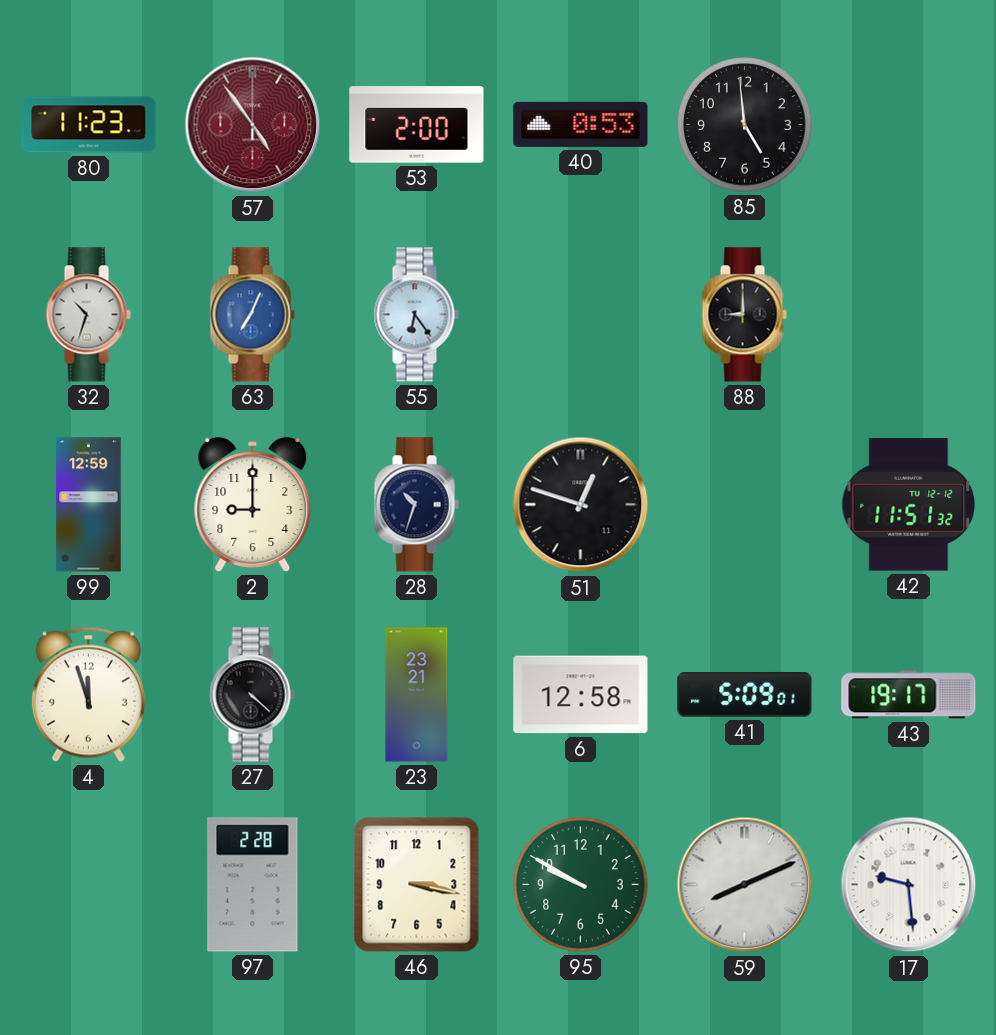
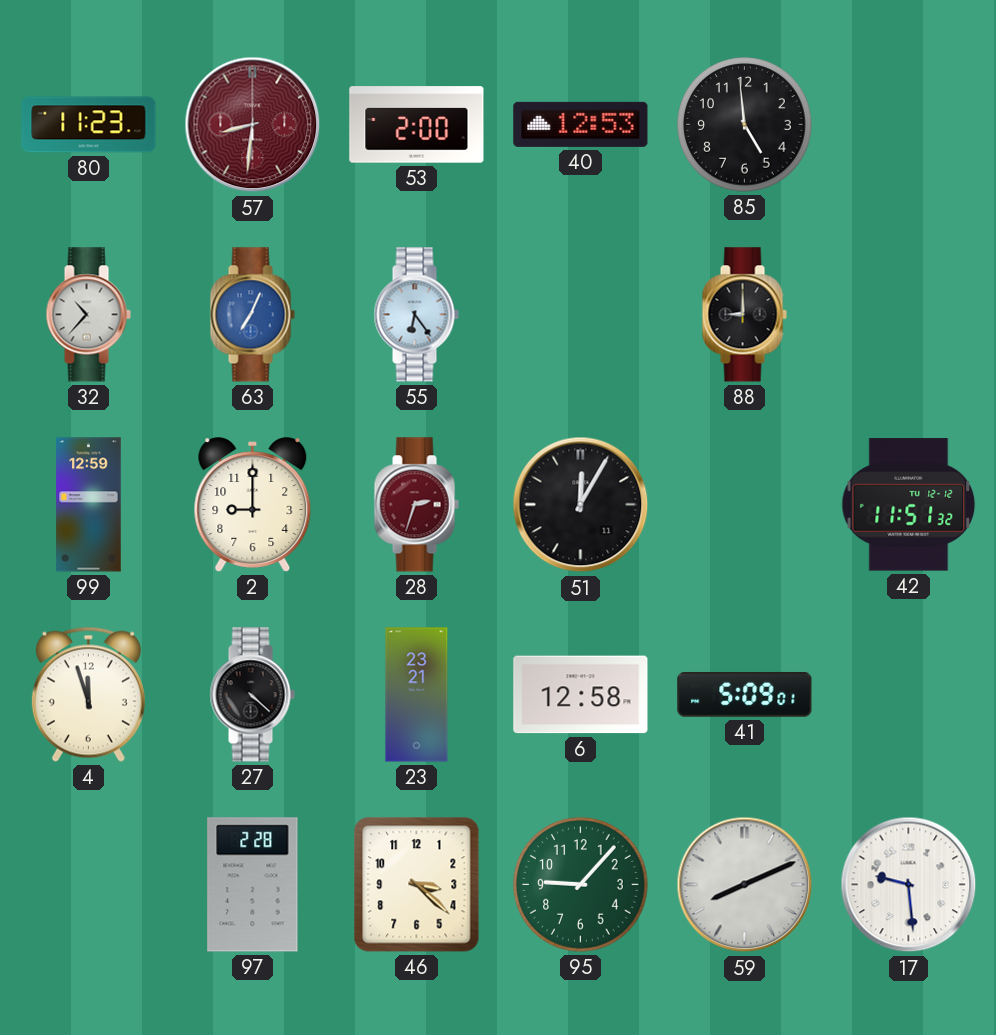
57: 4:54 -> 8:31 (253, 125)
40: 0:53 -> 12:53 (581, 124)
32: 10:33 -> 10:37 (88, 315)
28: 10:33 -> 2:33 (416, 505)
28 dial: navy -> burgundy (416, 505)
51: 12:48 -> 12:05 (581, 505)
43: 19:17 -> none (909, 695)
46: 3:17 -> 3:22 (417, 885)
95: 9:50 -> 9:07 (581, 885)
